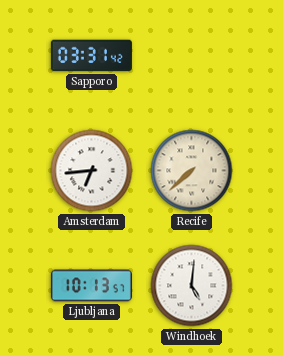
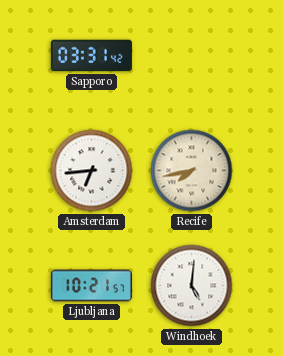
Recife: 7:38 -> 7:43 (192, 171)
Ljubljana: 10:13 -> 10:21 (91, 286)
